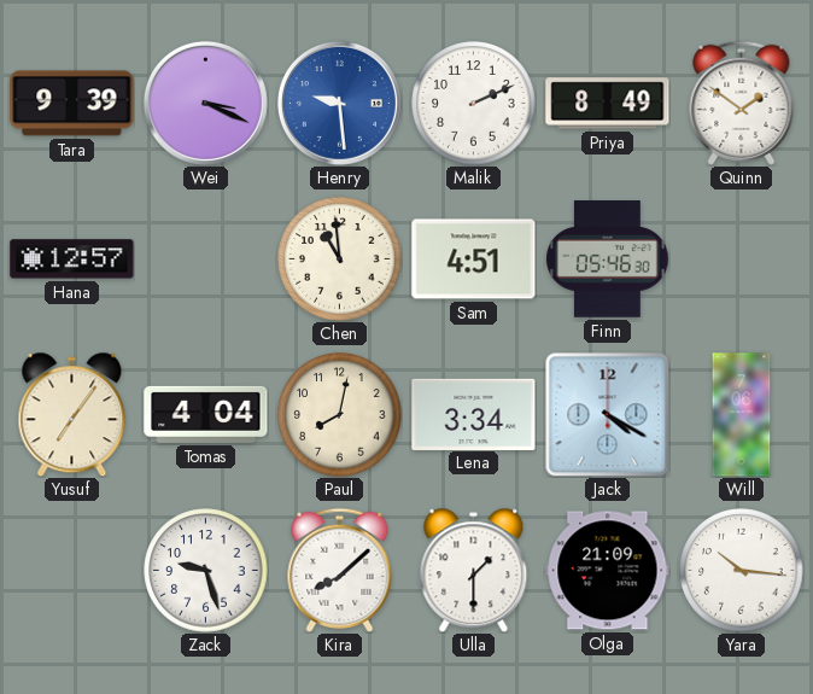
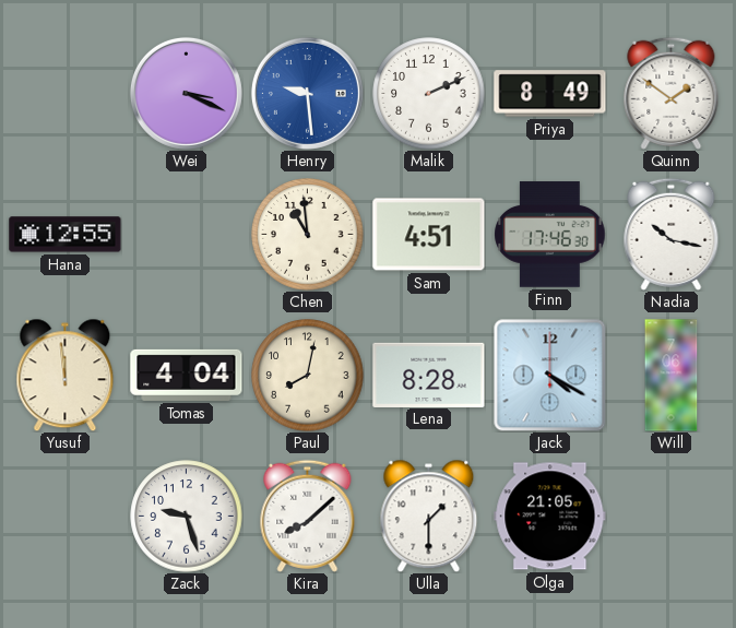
Tara: 9:39 -> none (72, 104)
Hana: 12:57 -> 12:55 (66, 235)
Finn: 05:46 -> 17:46 (550, 235)
Nadia: none -> 10:17 (672, 234)
Yusuf: 7:06 -> 11:59 (66, 375)
Lena: 3:34 -> 8:28 (429, 375)
Olga: 21:09 -> 21:05 (550, 517)
Yara: 10:16 -> none (742, 571)
